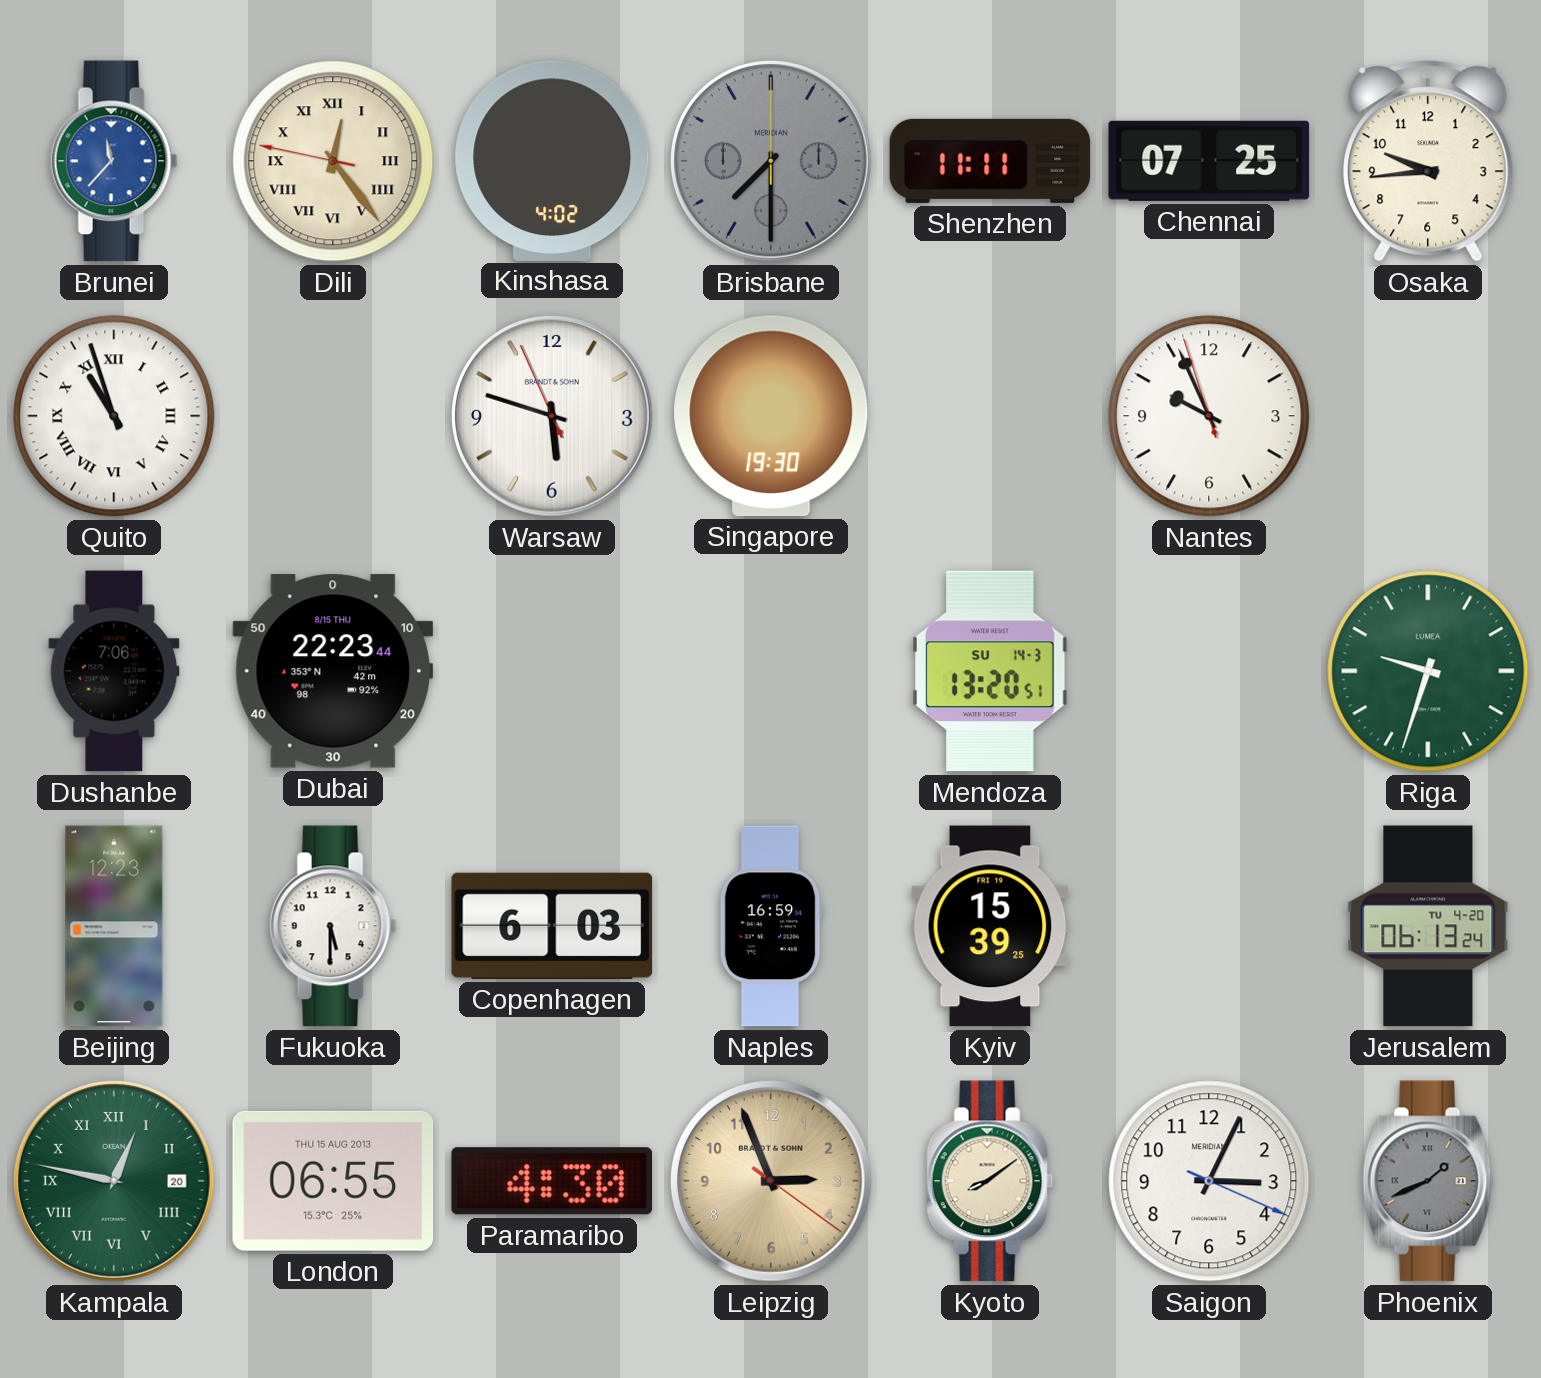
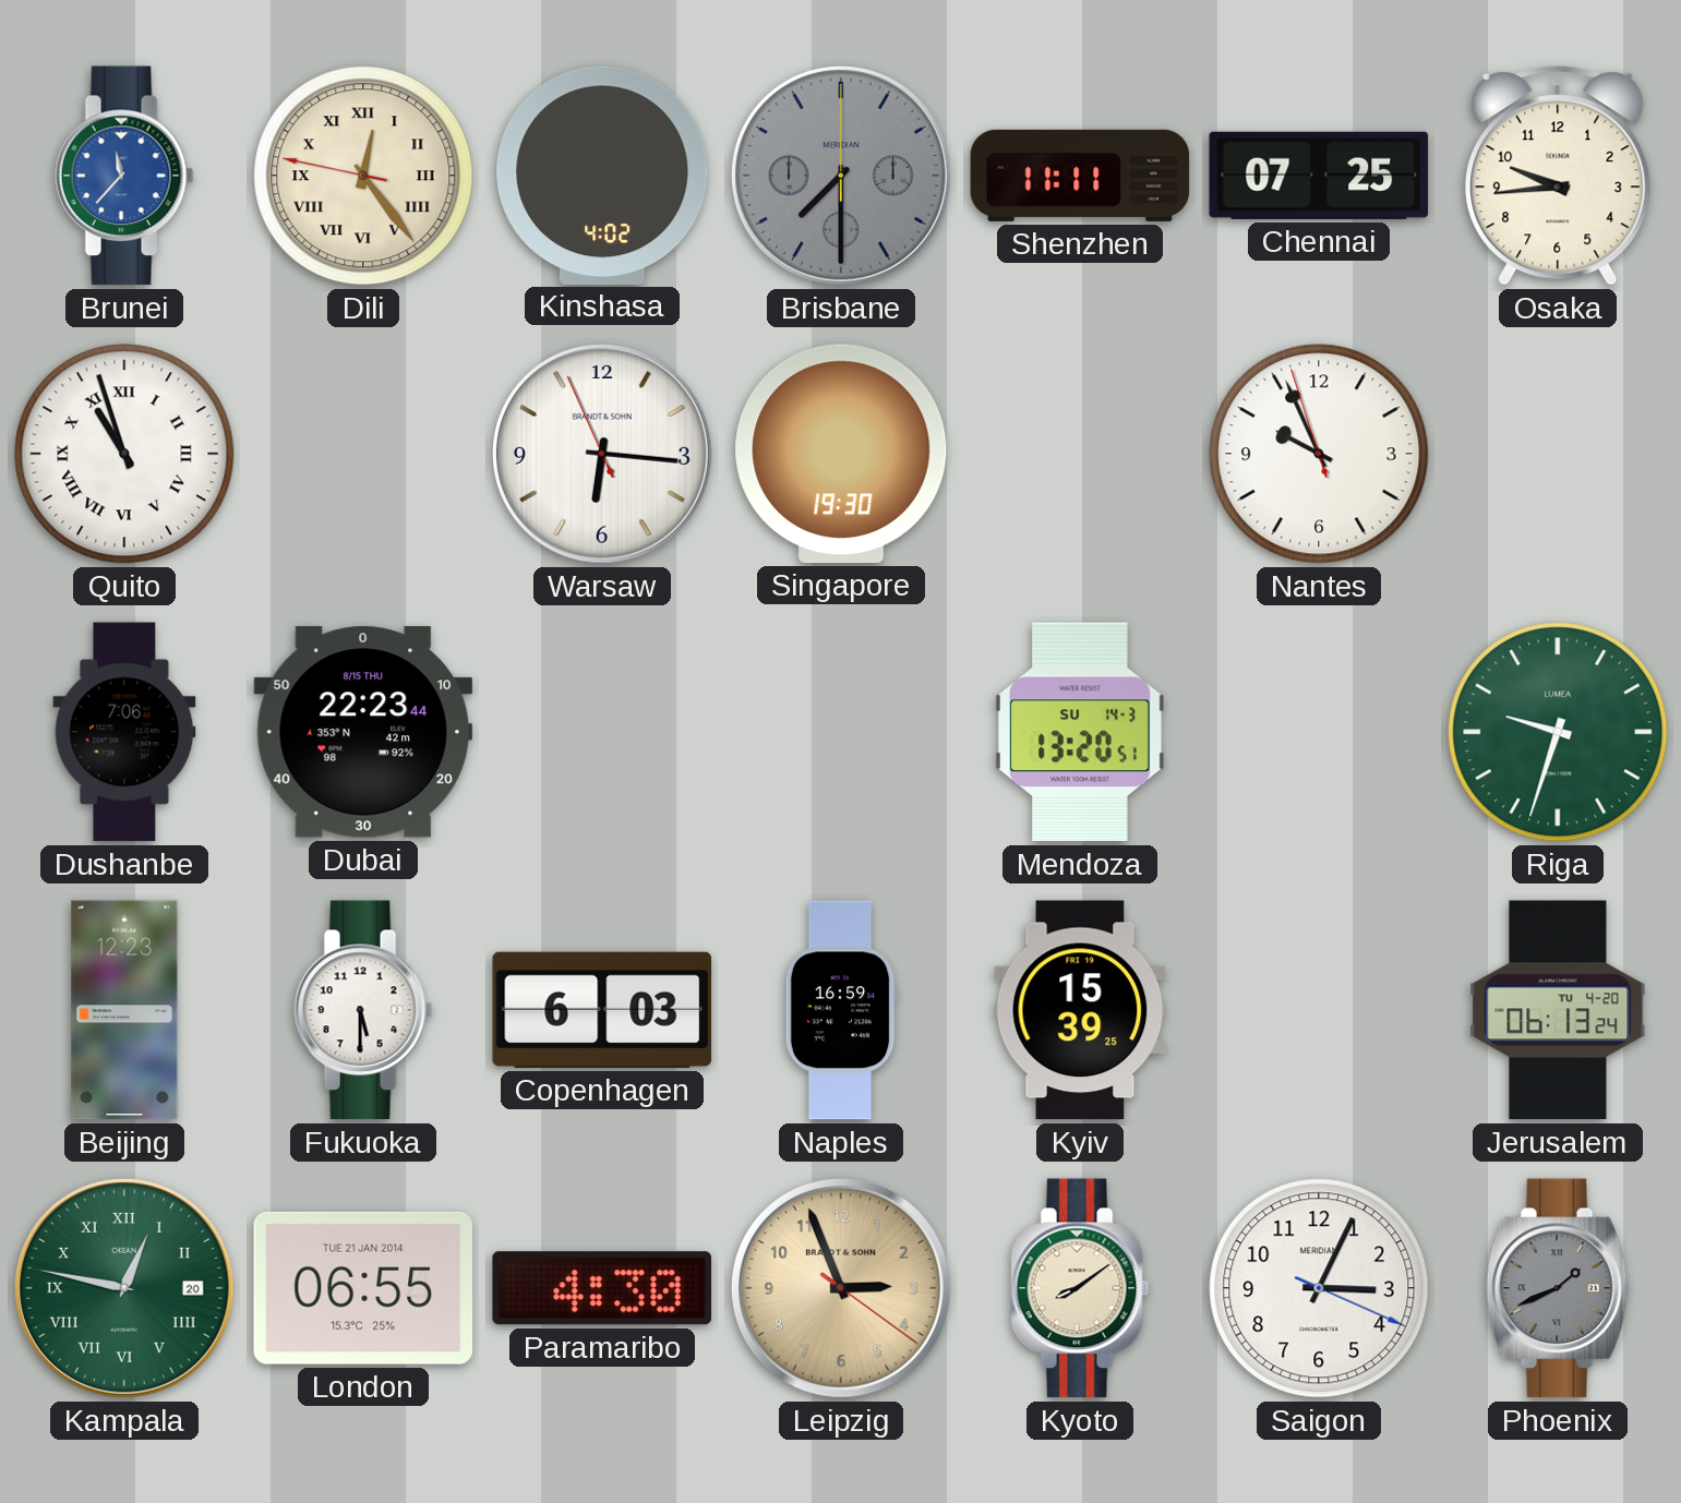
Warsaw: 5:47 -> 6:15 (603, 455)
London date: THU 15 AUG 2013 -> TUE 21 JAN 2014 (363, 1288)
